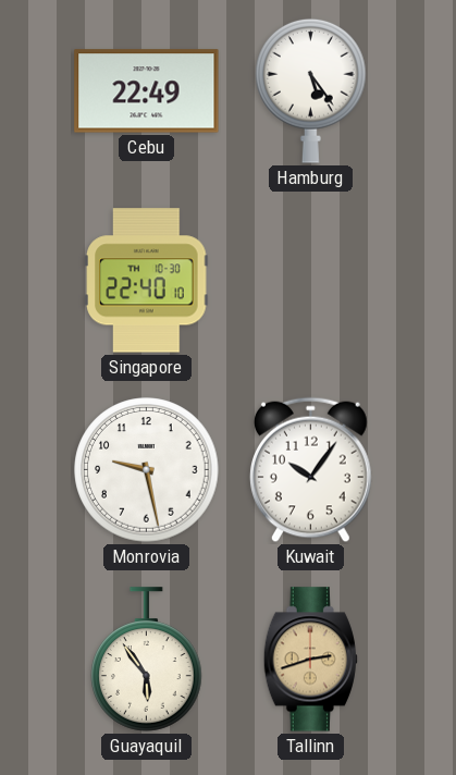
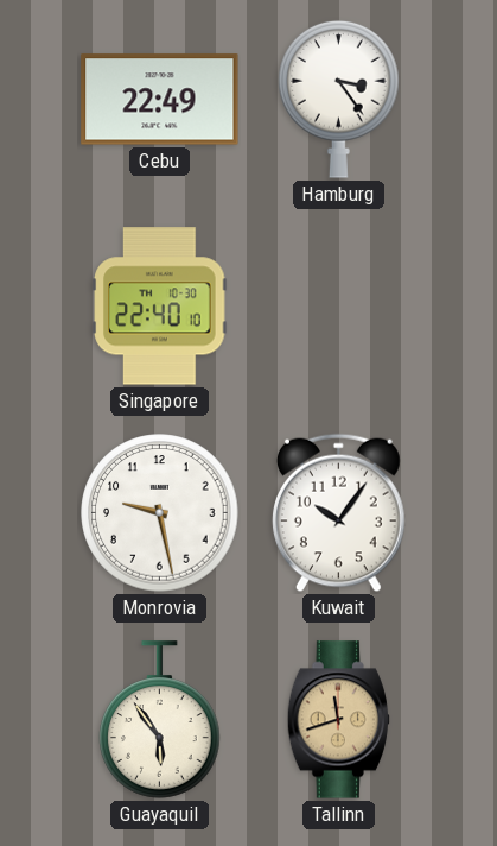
Hamburg: 5:24 -> 3:24 (339, 99)
Tallinn: 2:42 -> 11:42 (338, 720)
